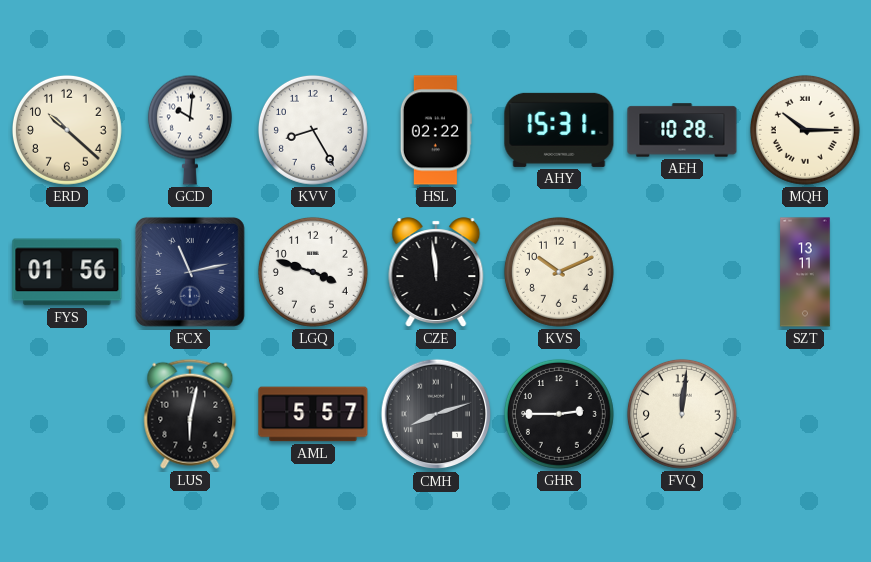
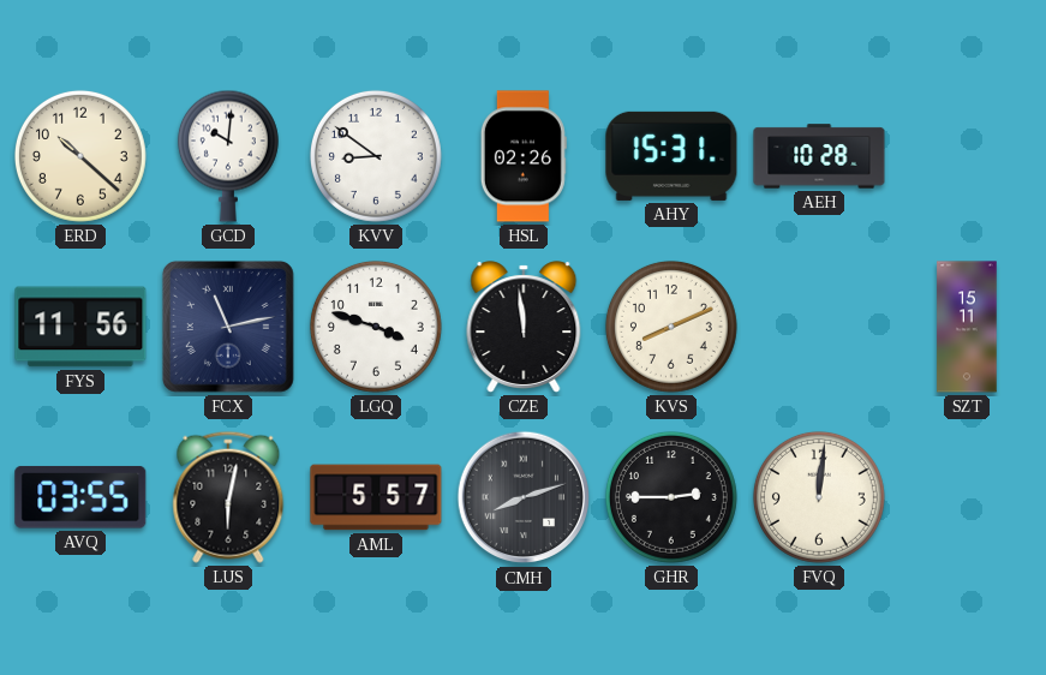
KVV: 8:25 -> 8:51 (376, 156)
HSL: 02:22 -> 02:26 (524, 156)
MQH: 10:15 -> none (805, 130)
FYS: 01:56 -> 11:56 (80, 327)
KVS: 10:11 -> 8:11 (671, 327)
SZT: 13:11 -> 15:11 (967, 327)
AVQ: none -> 03:55 (80, 497)
